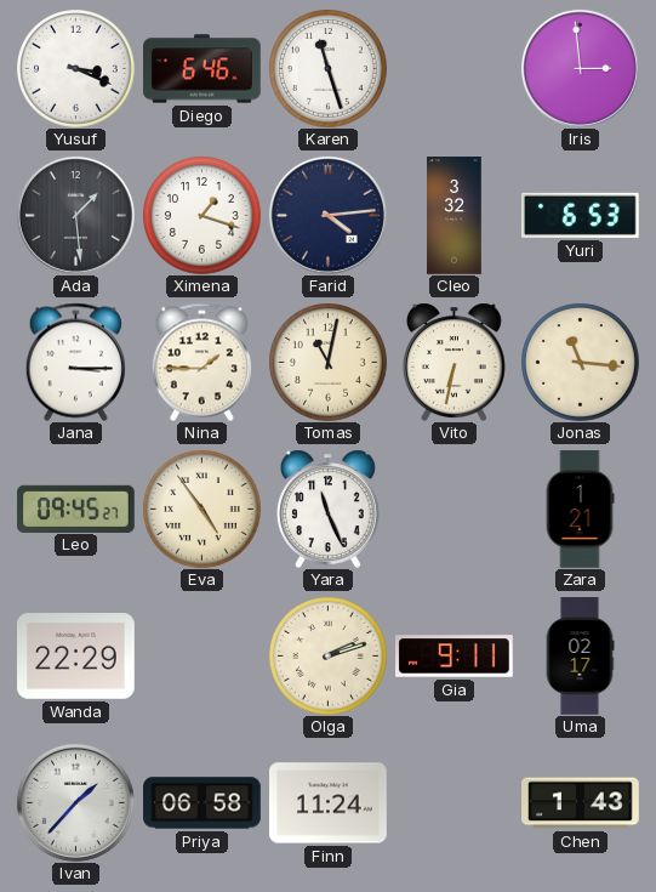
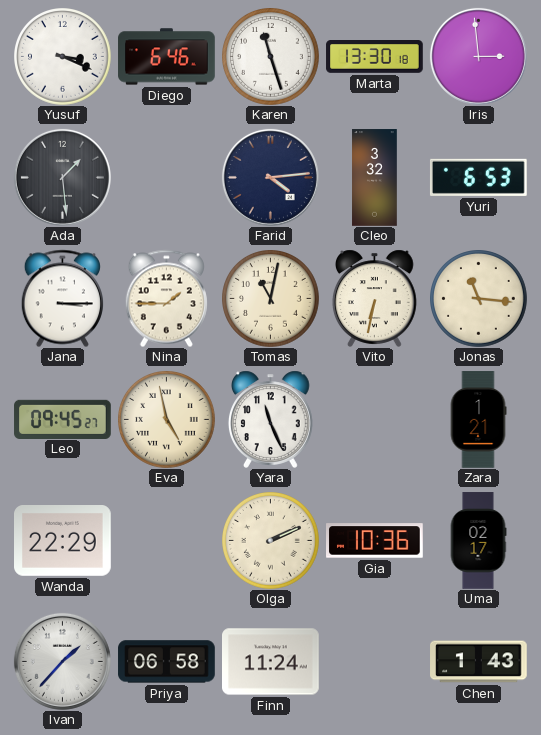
Marta: none -> 13:30 (375, 57)
Ximena: 1:18 -> none (202, 216)
Eva: 4:54 -> 4:58 (167, 420)
Olga: 2:12 -> 2:11 (271, 541)
Gia: 9:11 -> 10:36 (375, 541)
